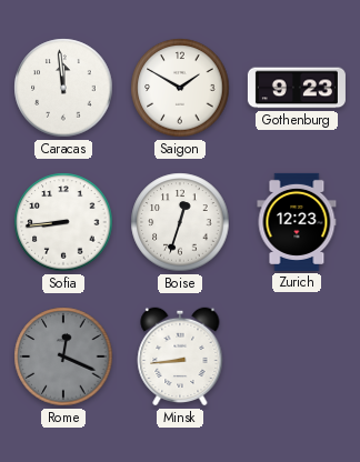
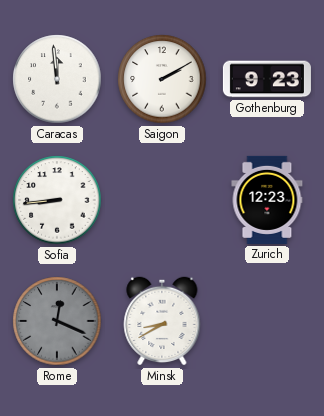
Saigon: 1:50 -> 2:10 (162, 79)
Boise: 12:33 -> none (180, 222)
Minsk: 8:44 -> 8:40 (162, 321)
